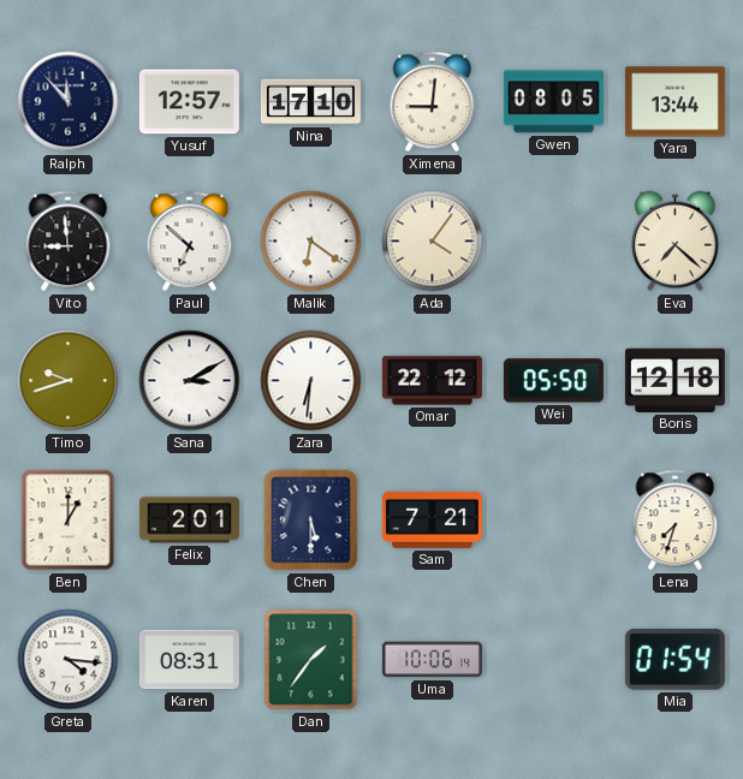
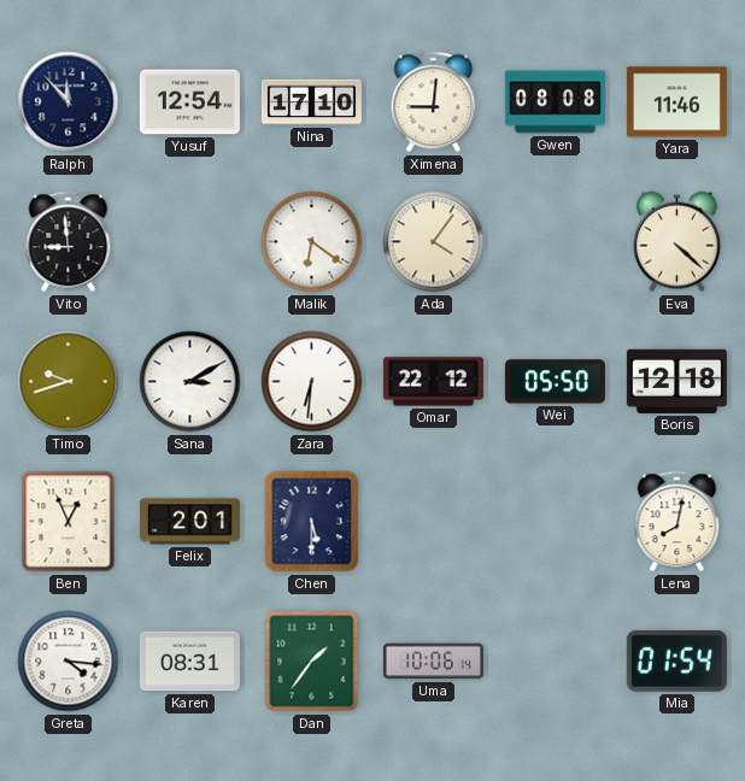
Yusuf: 12:57 -> 12:54 (189, 102)
Gwen: 08:05 -> 08:08 (555, 102)
Yara: 13:44 -> 11:46 (676, 102)
Paul: 6:52 -> none (190, 242)
Eva: 7:22 -> 4:22 (677, 242)
Ben: 1:00 -> 12:56 (69, 522)
Sam: 7:21 -> none (432, 519)
Lena: 7:33 -> 8:02 (677, 522)
